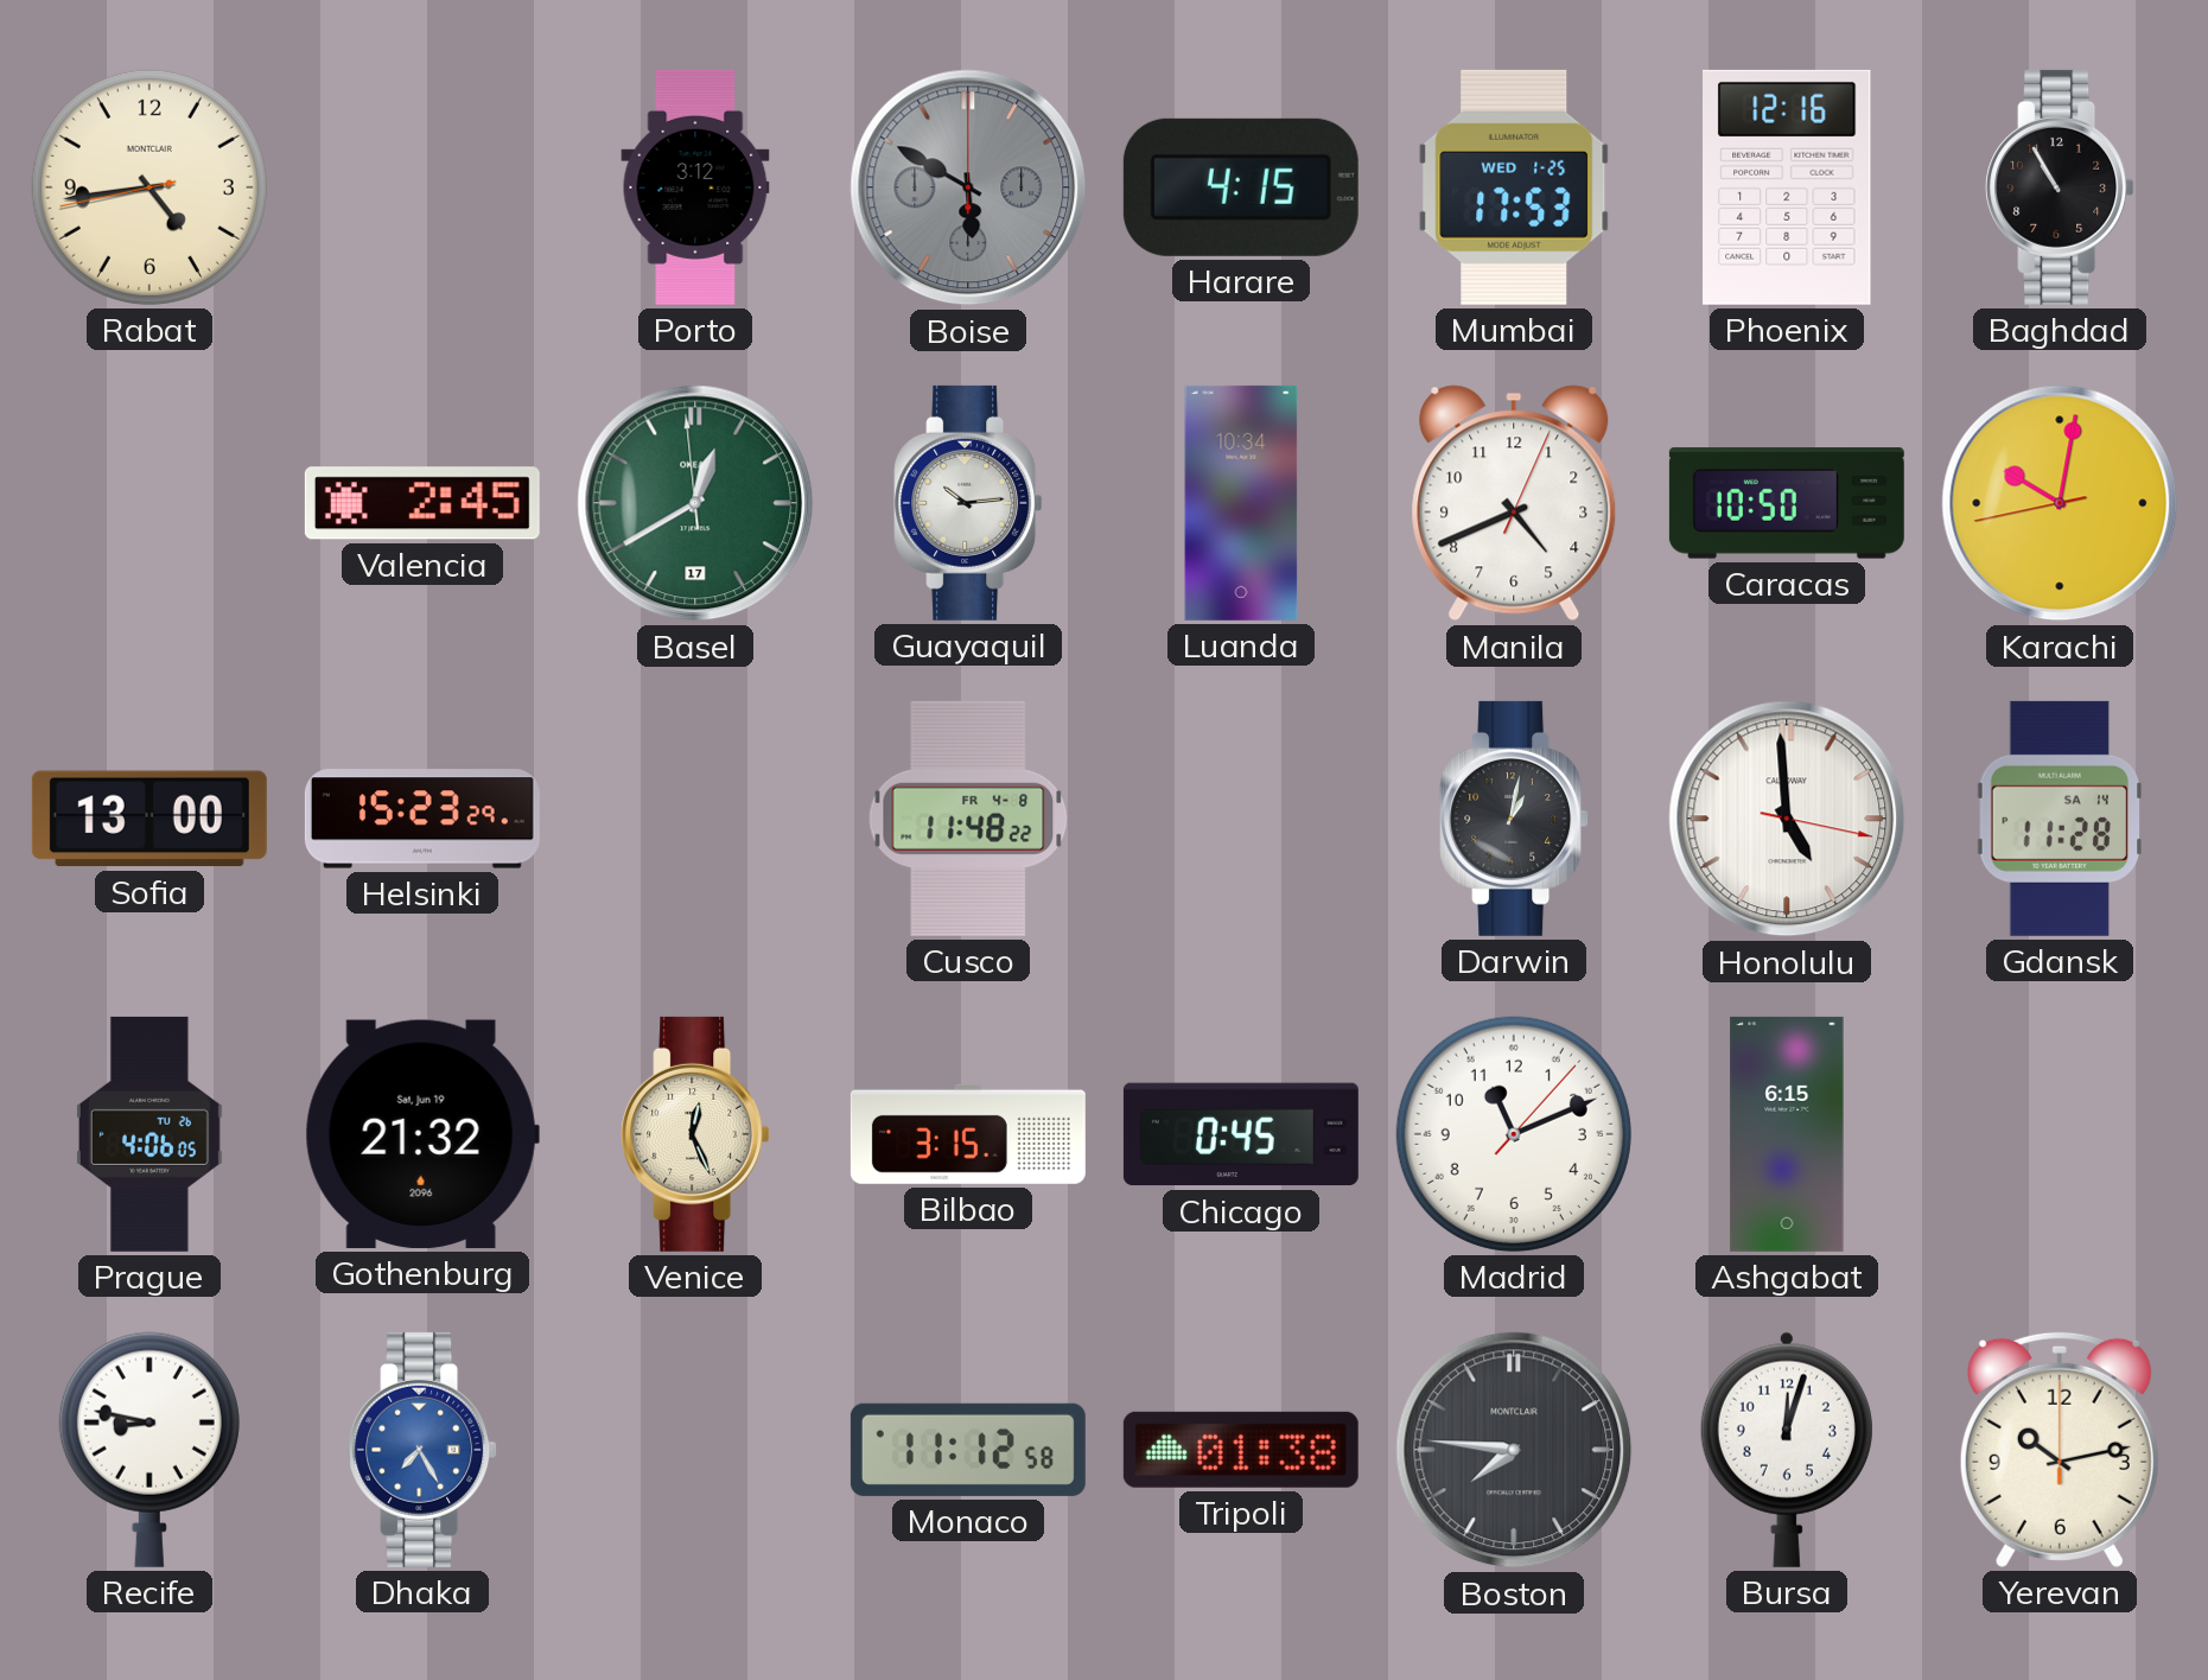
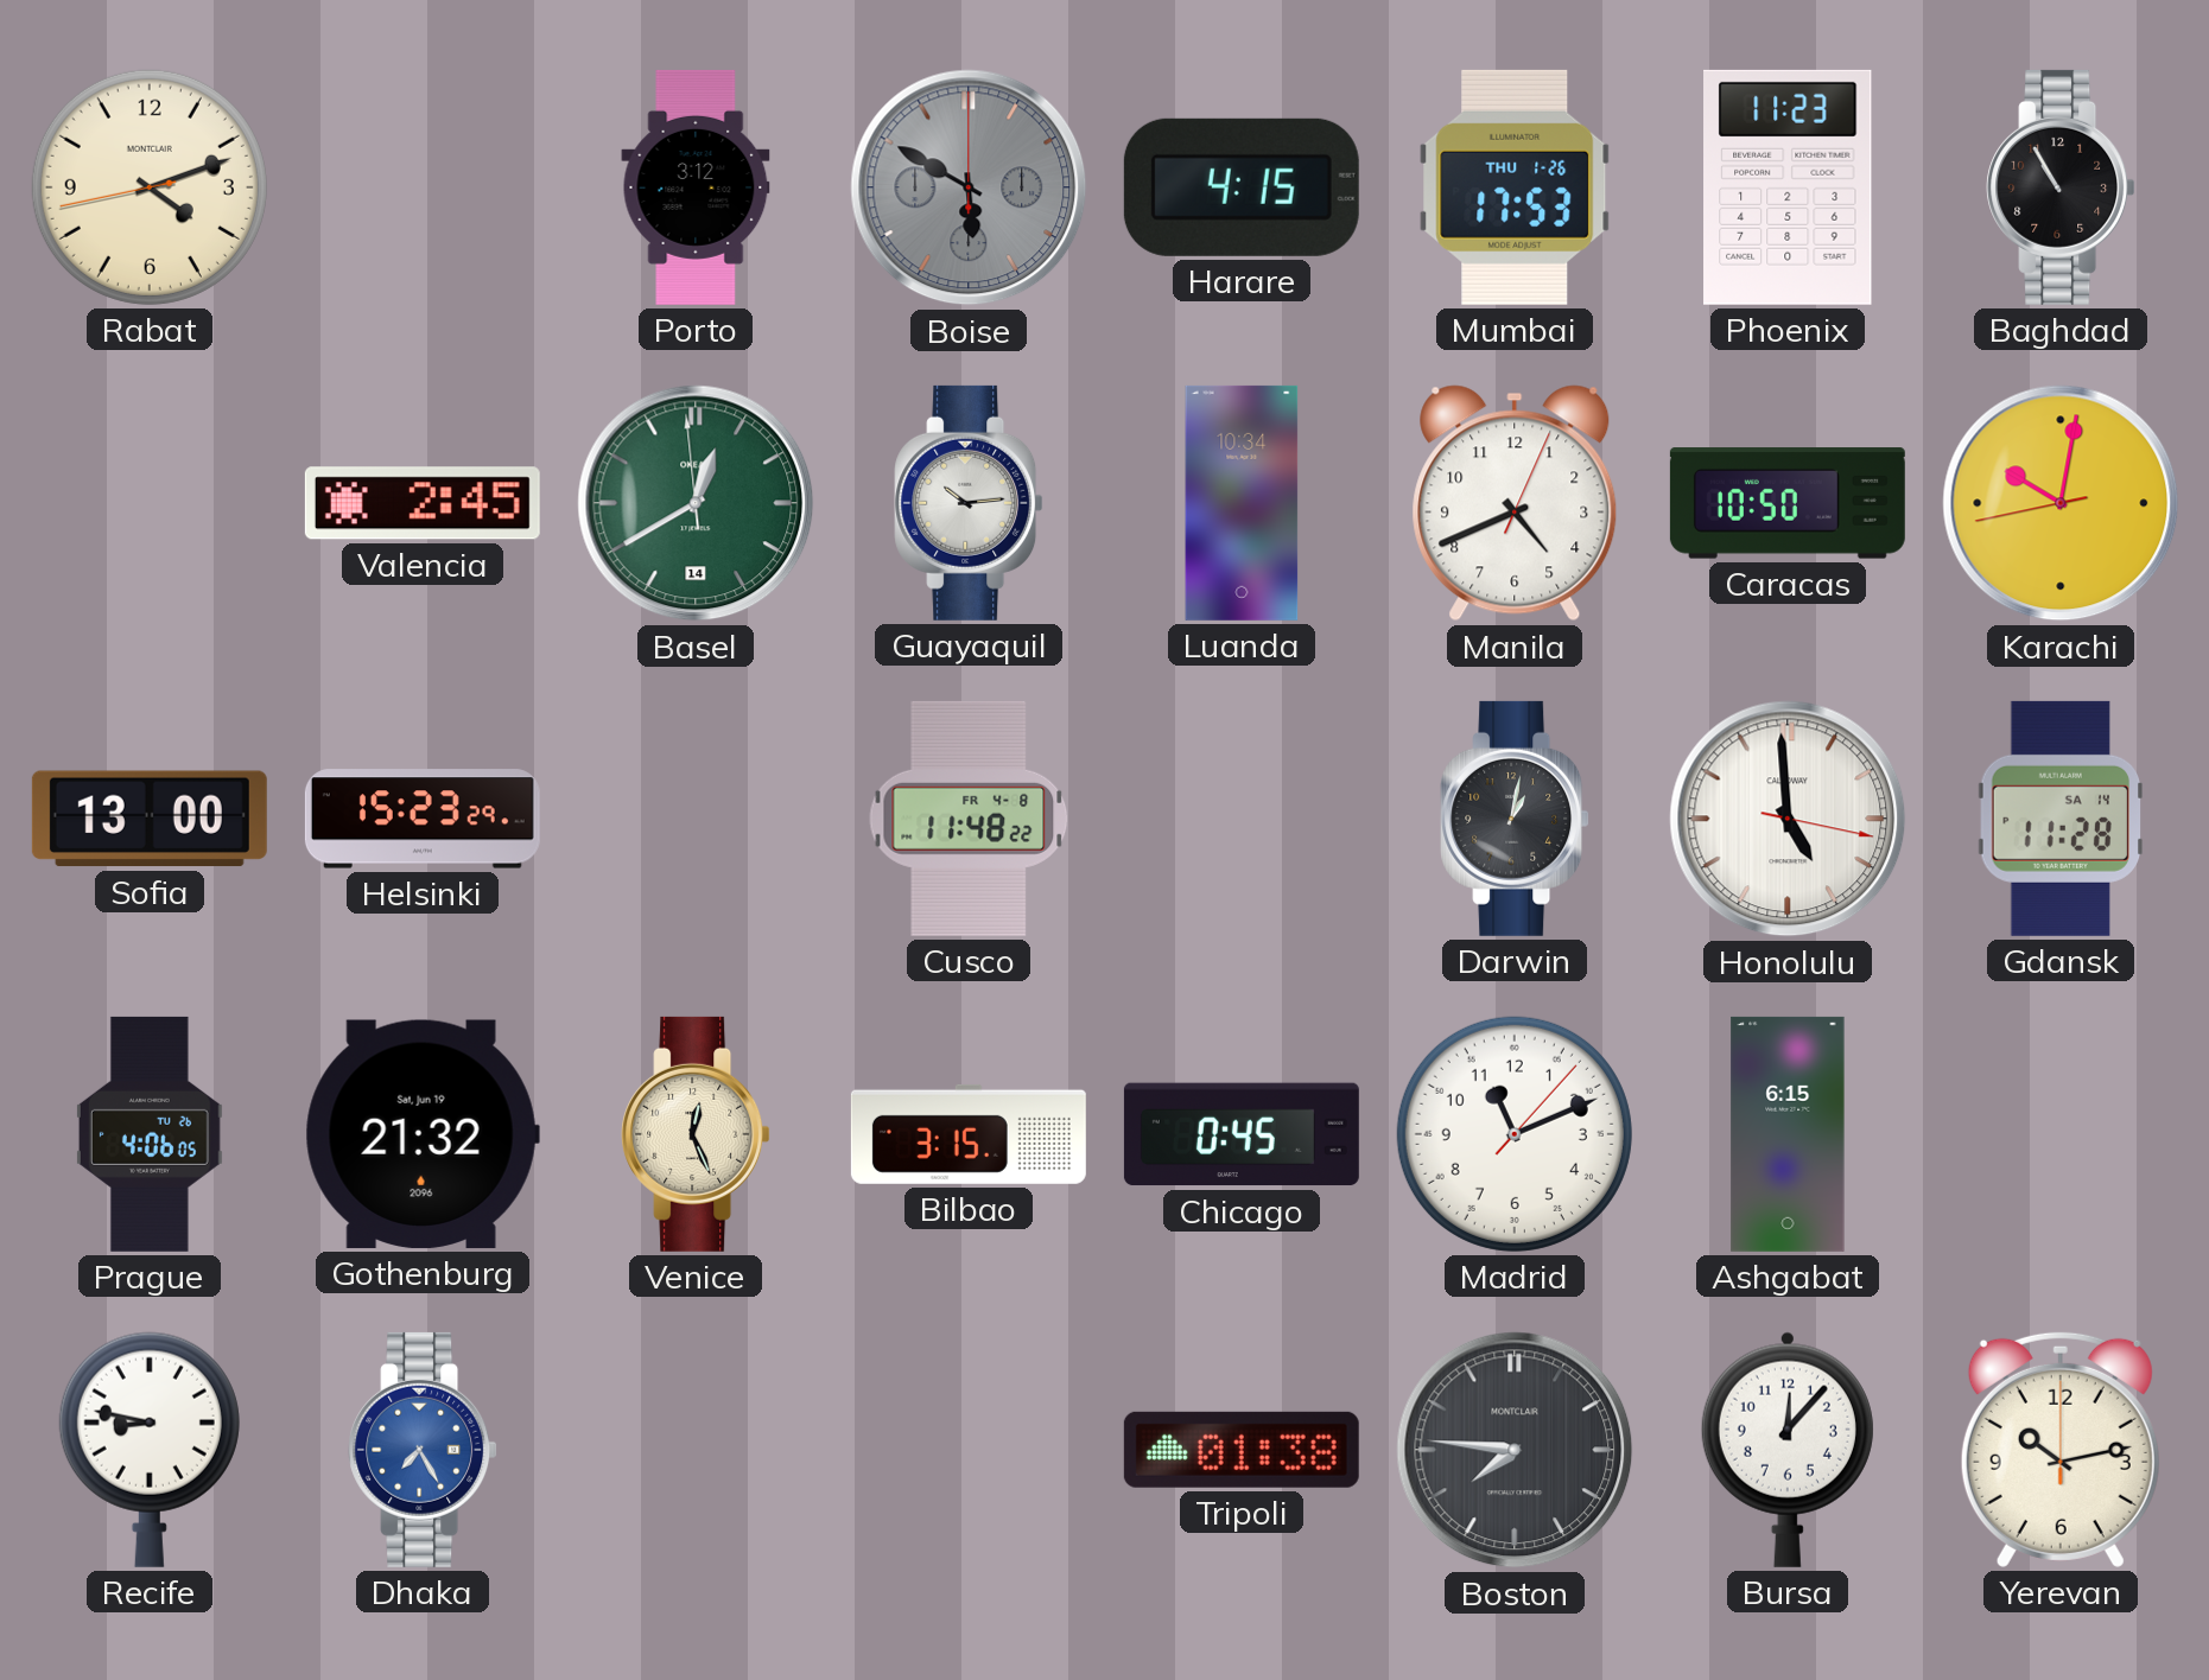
Rabat: 4:43 -> 4:11 (150, 187)
Mumbai date: WED 1-25 -> THU 1-26 (1515, 187)
Phoenix: 12:16 -> 11:23 (1788, 187)
Basel date: 17 -> 14 (696, 503)
Monaco: 11:12 -> none (968, 1450)
Bursa: 12:03 -> 12:07 (1788, 1450)
